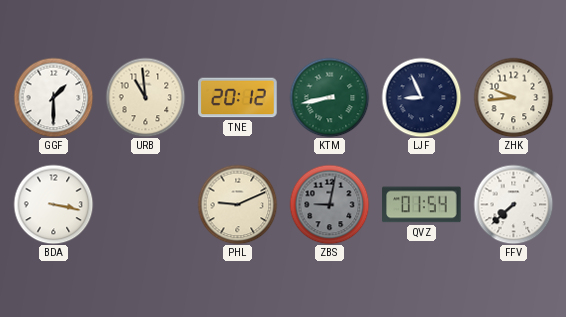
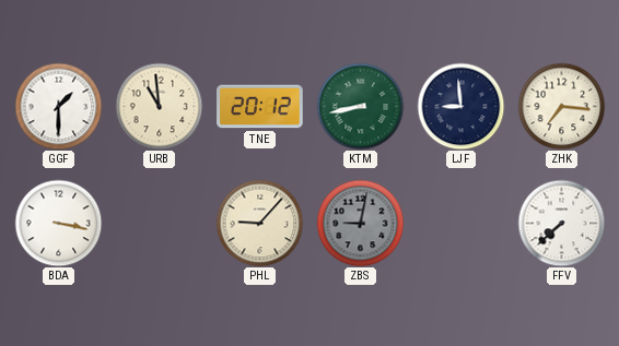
LJF: 8:56 -> 8:59 (460, 106)
ZHK: 9:44 -> 7:16 (561, 106)
PHL: 9:11 -> 9:07 (259, 223)
QVZ: 01:54 -> none (422, 205)
